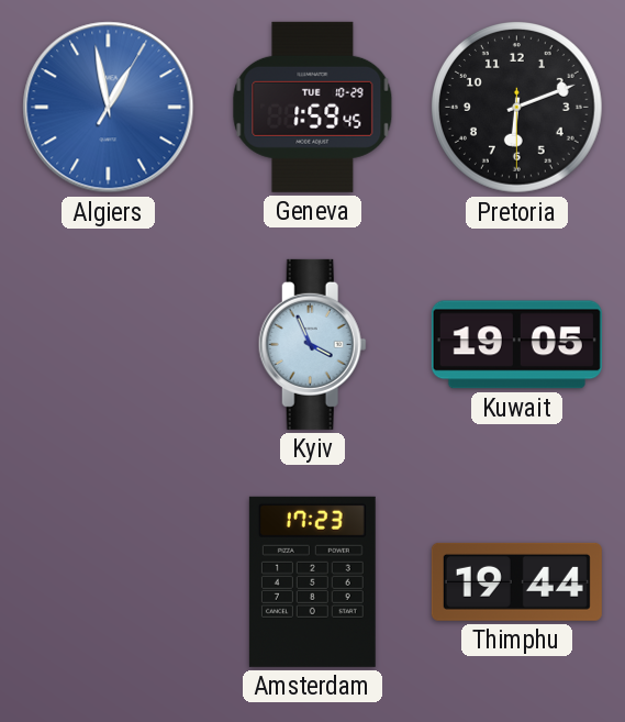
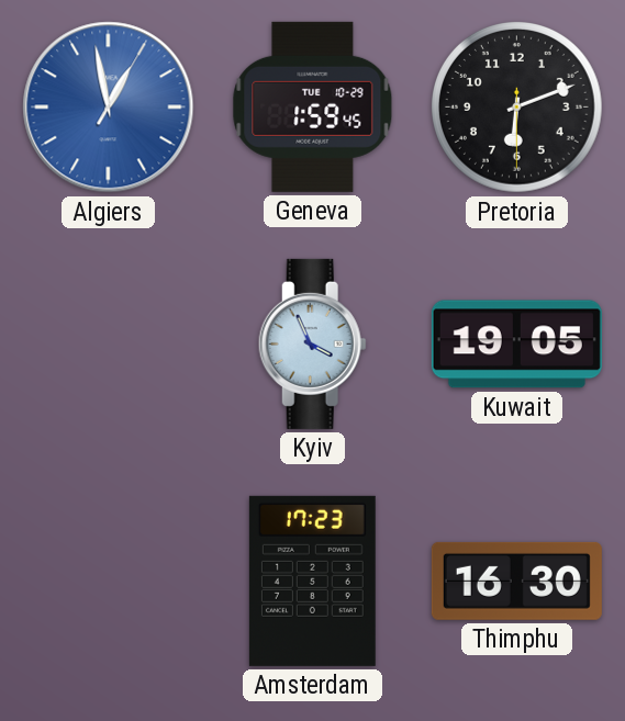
Thimphu: 19:44 -> 16:30 (516, 581)
